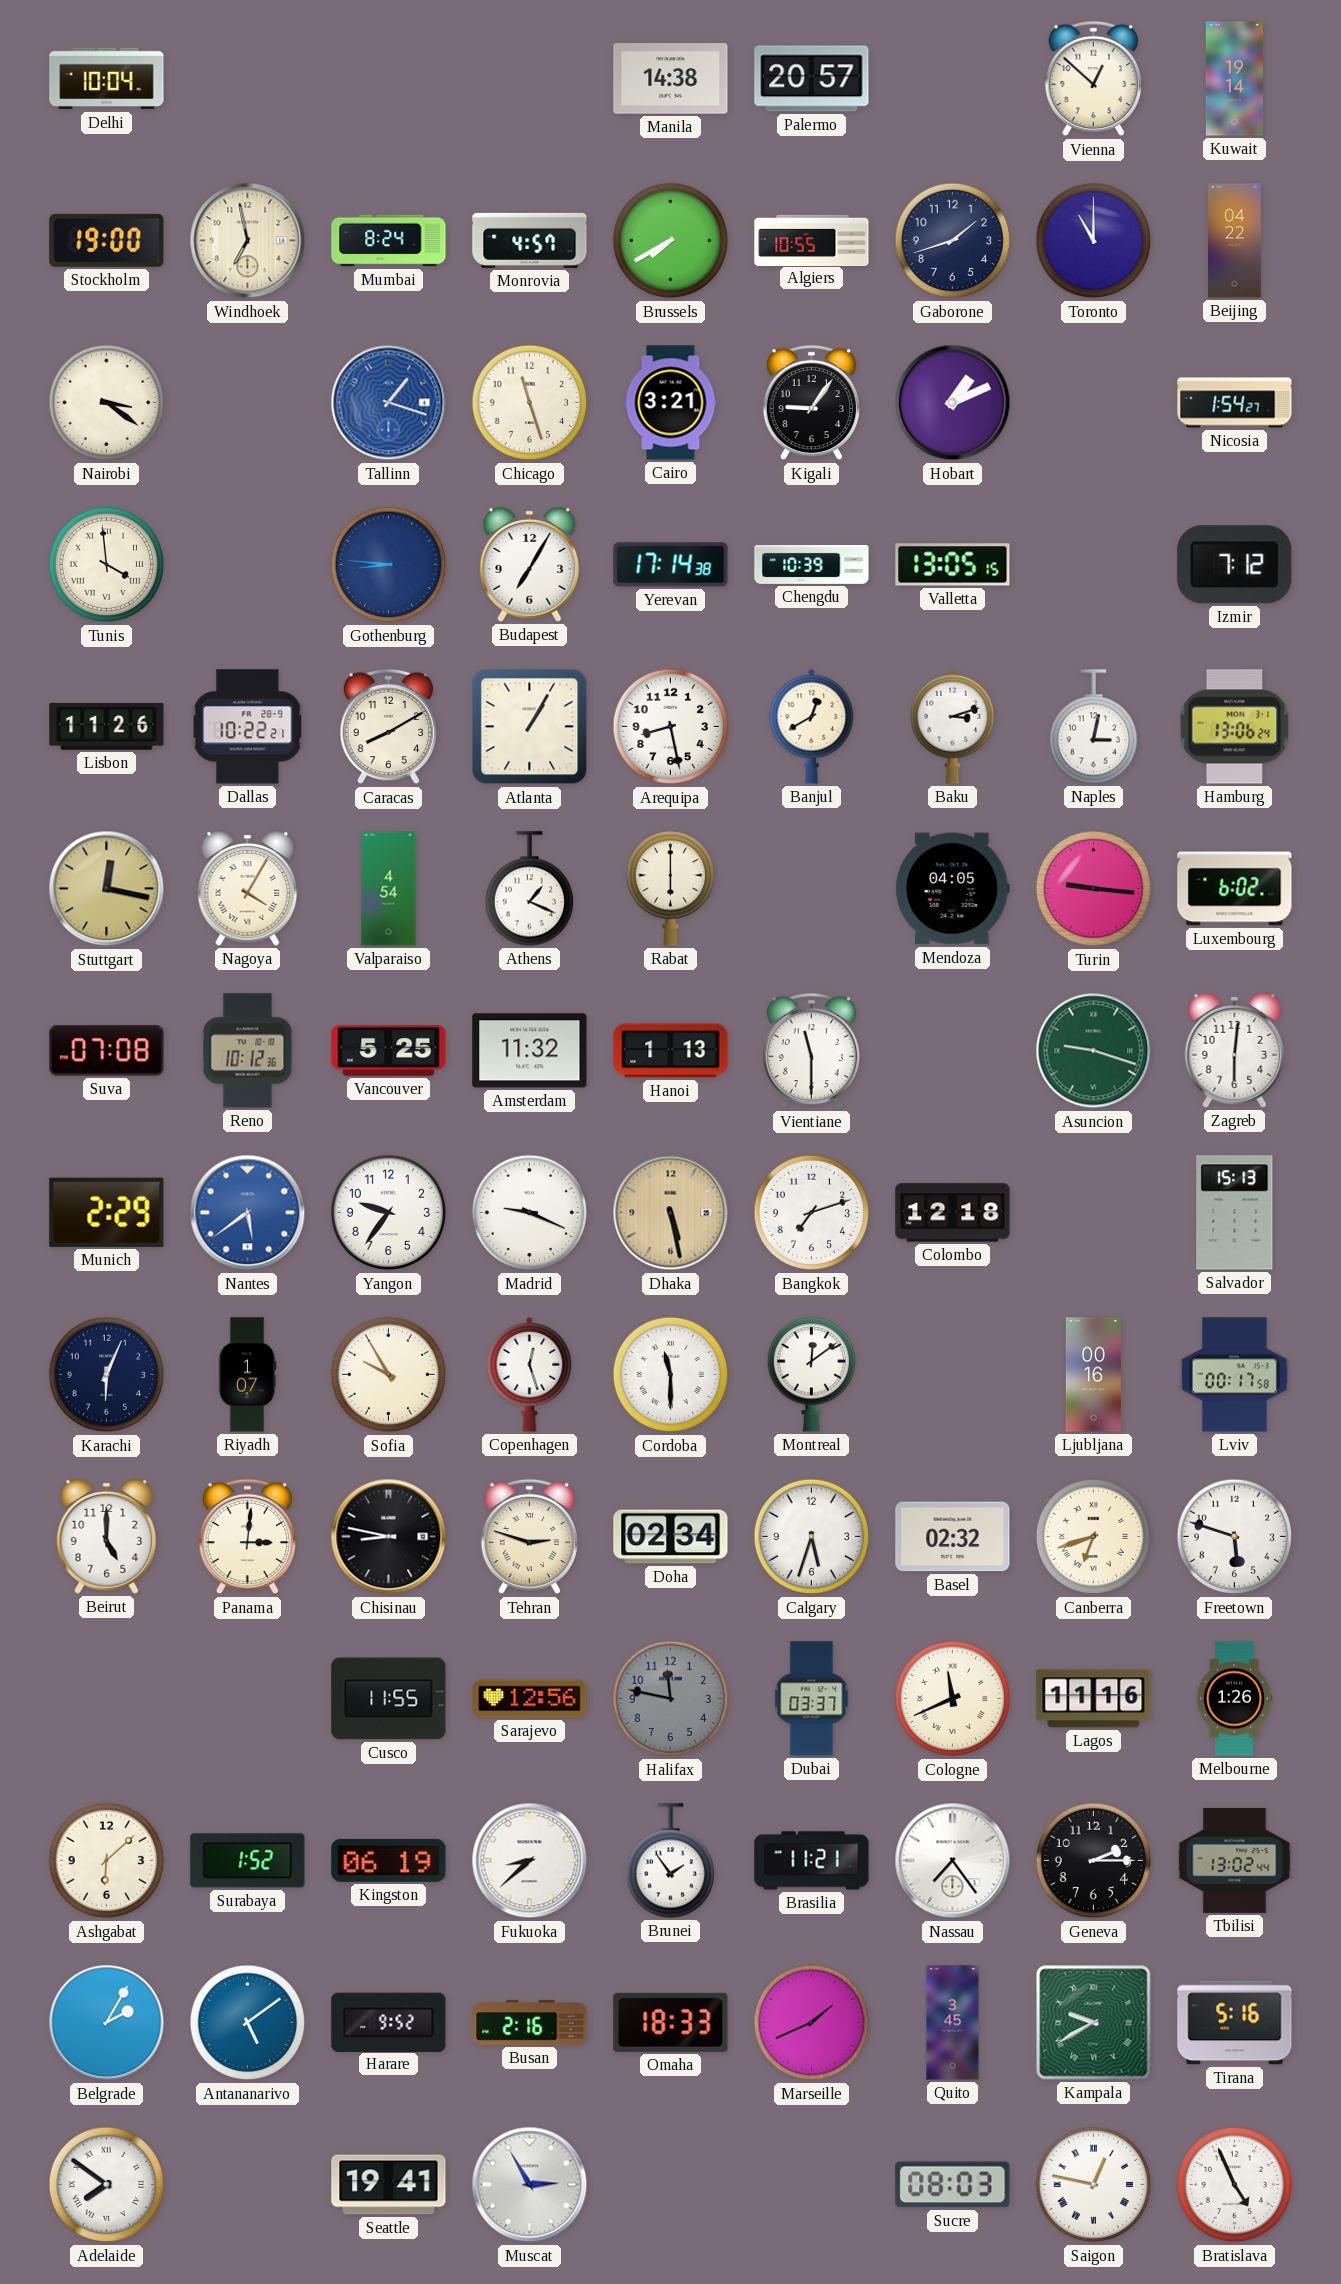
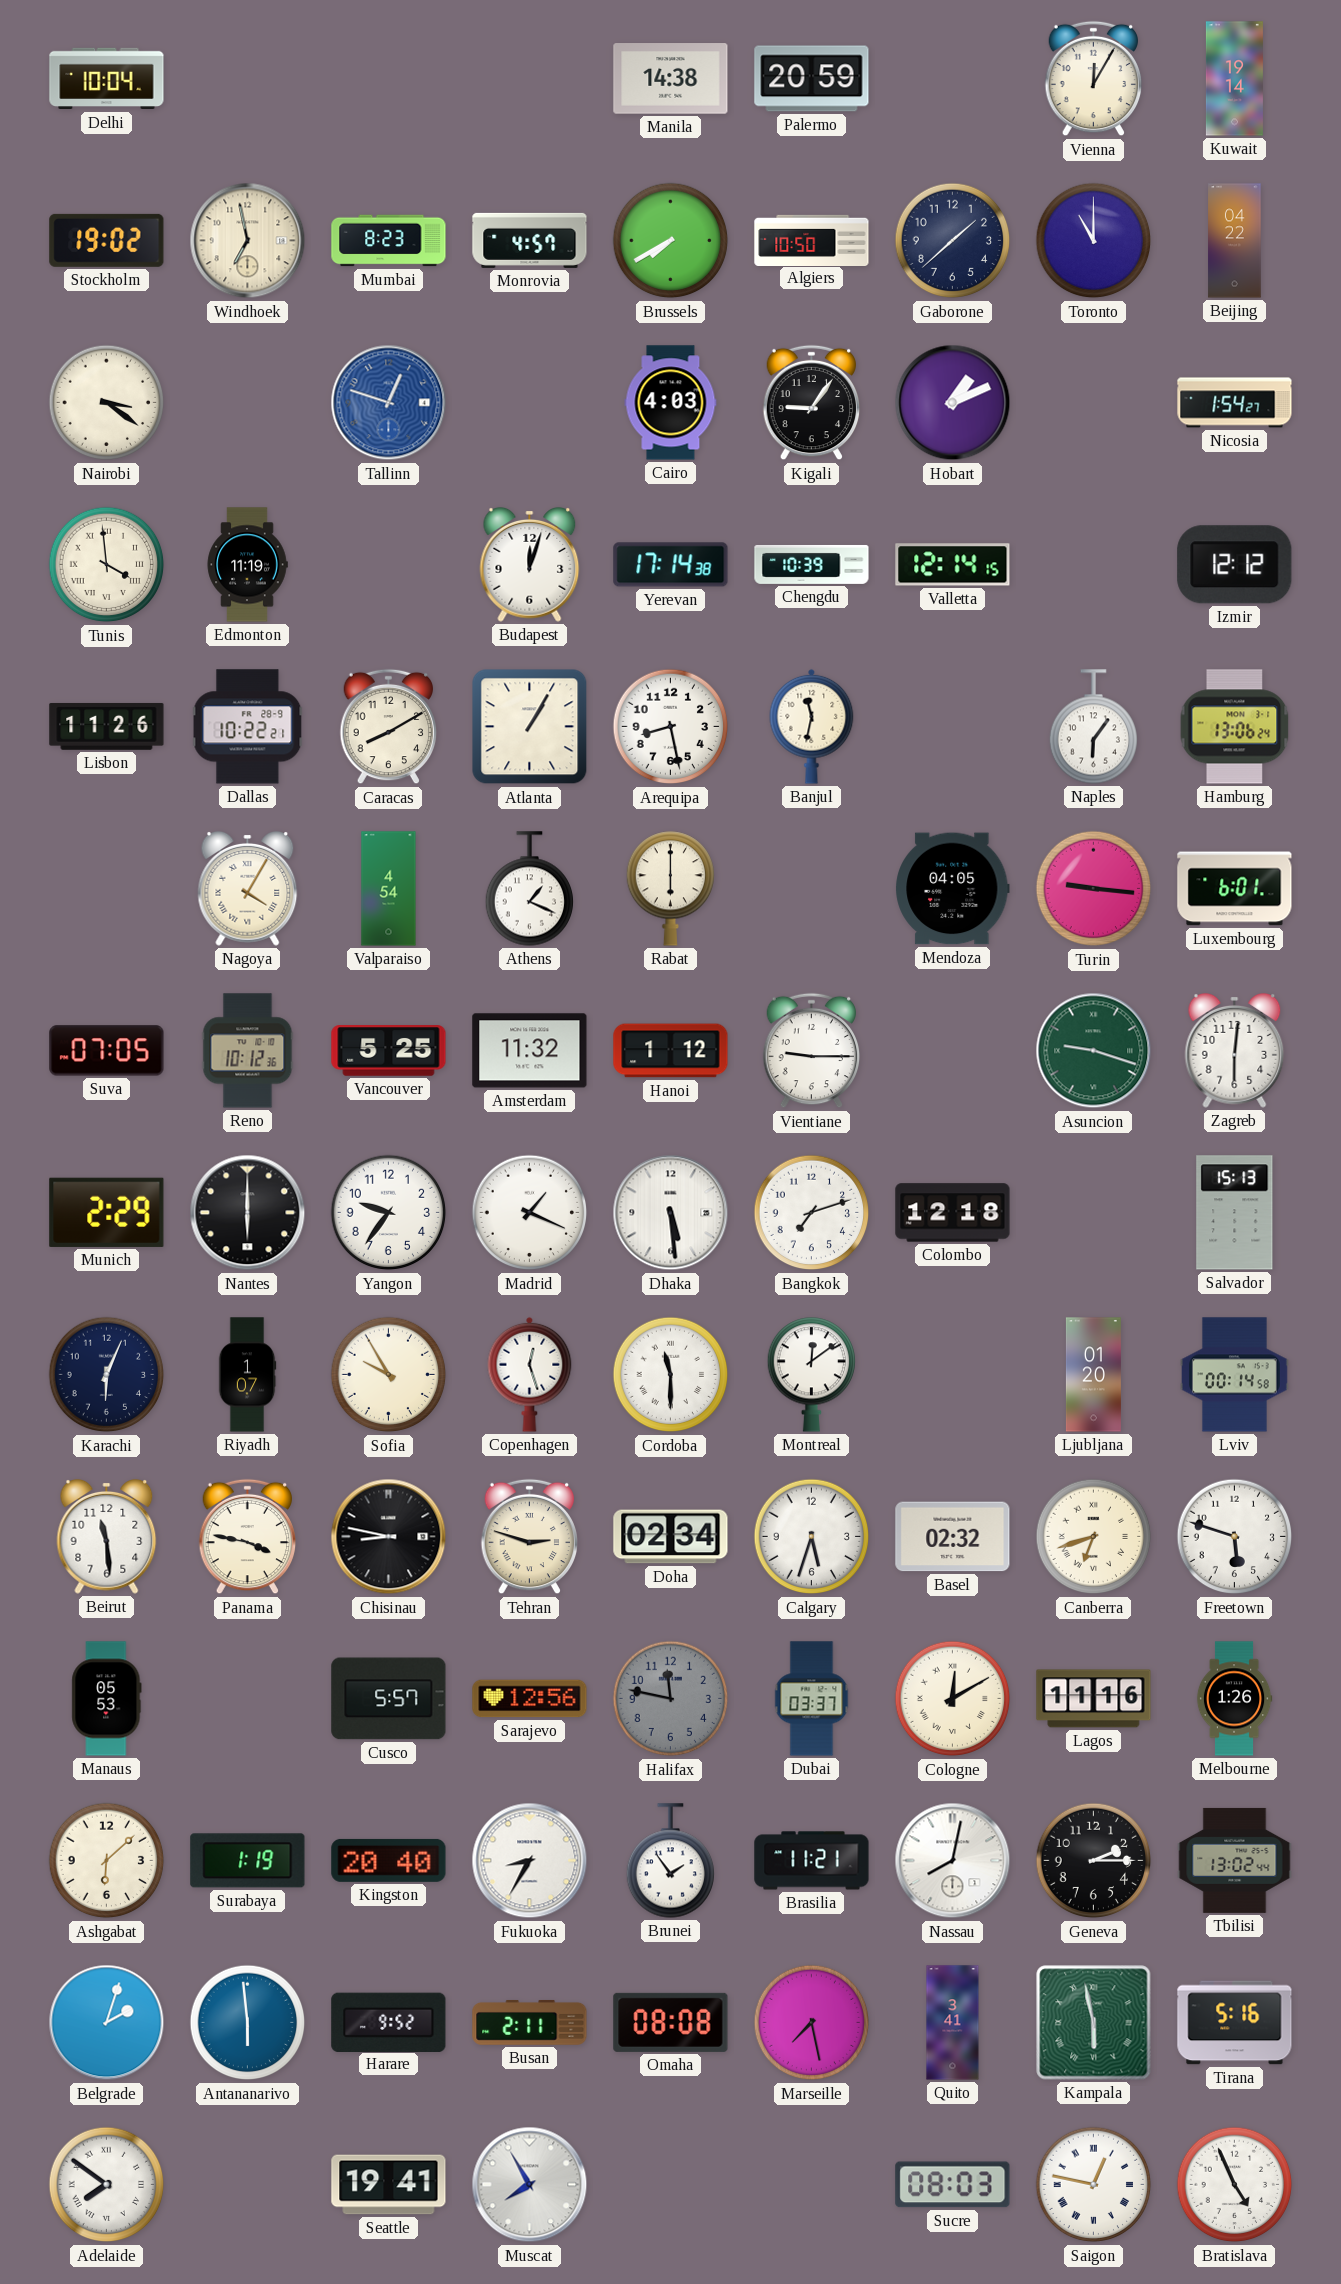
Palermo: 20:57 -> 20:59 (812, 79)
Vienna: 12:52 -> 12:05 (1094, 79)
Stockholm: 19:00 -> 19:02 (107, 240)
Mumbai: 8:24 -> 8:23 (389, 241)
Algiers: 10:55 -> 10:50 (812, 240)
Gaborone: 1:42 -> 1:38 (953, 241)
Tallinn: 1:18 -> 12:48 (389, 403)
Chicago: 11:27 -> none (530, 403)
Cairo: 3:21 -> 4:03 (671, 403)
Edmonton: none -> 11:19 (247, 565)
Gothenburg: 8:46 -> none (389, 565)
Budapest: 7:05 -> 12:03 (530, 564)
Valletta: 13:05 -> 12:14 (953, 565)
Izmir: 7:12 -> 12:12 (1235, 565)
Banjul: 12:40 -> 11:32 (812, 726)
Baku: 3:12 -> none (953, 726)
Naples: 3:02 -> 6:06 (1093, 727)
Stuttgart: 12:17 -> none (107, 889)
Luxembourg: 6:02 -> 6:01 (1235, 889)
Suva: 07:08 -> 07:05 (107, 1051)
Hanoi: 1:13 -> 1:12 (671, 1051)
Vientiane: 11:30 -> 9:15 (812, 1051)
Nantes: 5:39 -> 6:00 (248, 1213)
Nantes dial: blue -> black (248, 1213)
Madrid: 9:19 -> 1:19 (530, 1213)
Dhaka: 5:28 -> 5:29 (671, 1213)
Dhaka dial: champagne -> white (671, 1213)
Ljubljana: 00:16 -> 01:20 (1093, 1375)
Lviv: 00:17 -> 00:14 (1234, 1375)
Beirut: 5:00 -> 11:29 (107, 1536)
Panama: 3:01 -> 3:47 (248, 1537)
Manaus: none -> 05:53 (107, 1699)
Cusco: 11:55 -> 5:57 (389, 1699)
Cologne: 11:41 -> 12:10 (953, 1699)
Surabaya: 1:52 -> 1:19 (248, 1861)
Kingston: 06:19 -> 20:40 (389, 1860)
Fukuoka: 8:38 -> 8:35 (530, 1861)
Nassau: 7:24 -> 8:02 (953, 1861)
Belgrade: 2:05 -> 2:03 (107, 2023)
Antananarivo: 5:09 -> 5:59 (248, 2023)
Busan: 2:16 -> 2:11 (530, 2022)
Omaha: 18:33 -> 08:08 (671, 2022)
Marseille: 1:41 -> 7:28 (812, 2023)
Quito: 3:45 -> 3:41 (953, 2023)
Kampala: 9:40 -> 5:58 (1094, 2023)
Muscat: 2:55 -> 7:55 (530, 2185)
